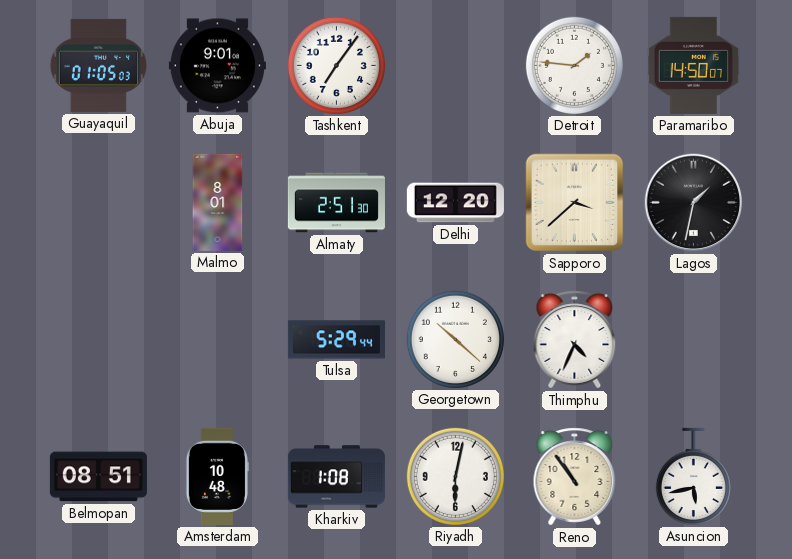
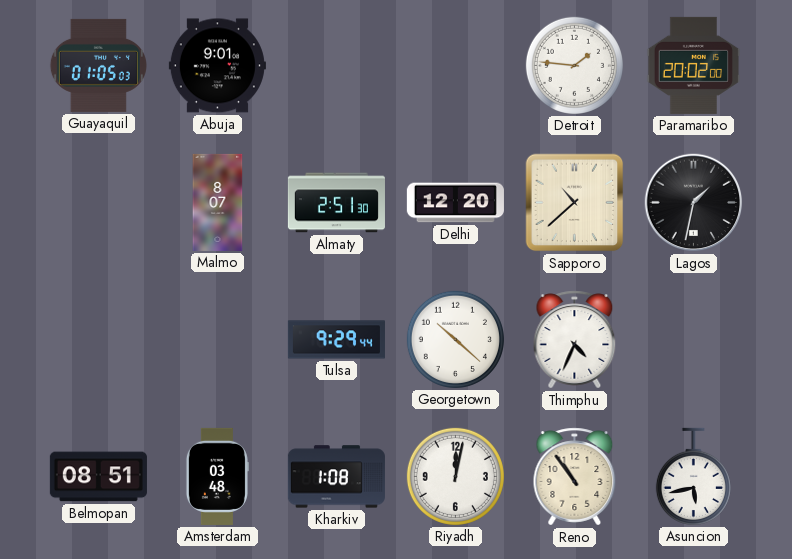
Tashkent: 7:06 -> none (336, 65)
Paramaribo: 14:50 -> 20:02 (694, 65)
Malmo: 8:01 -> 8:07 (218, 202)
Sapporo: 3:38 -> 10:38 (575, 203)
Tulsa: 5:29 -> 9:29 (336, 340)
Amsterdam: 10:48 -> 03:48 (217, 476)
Riyadh: 6:02 -> 12:02 (455, 476)
